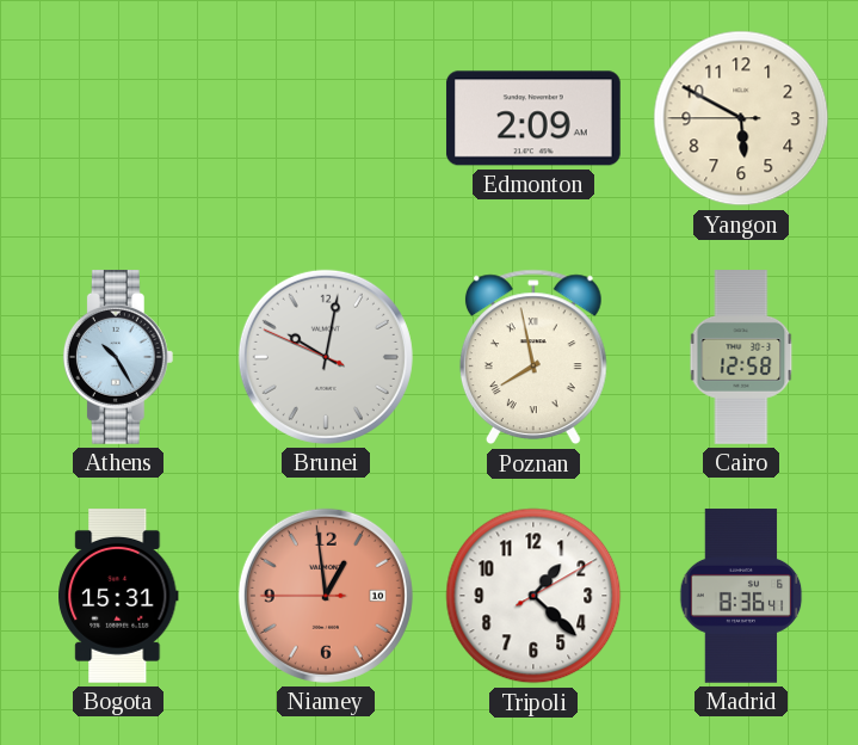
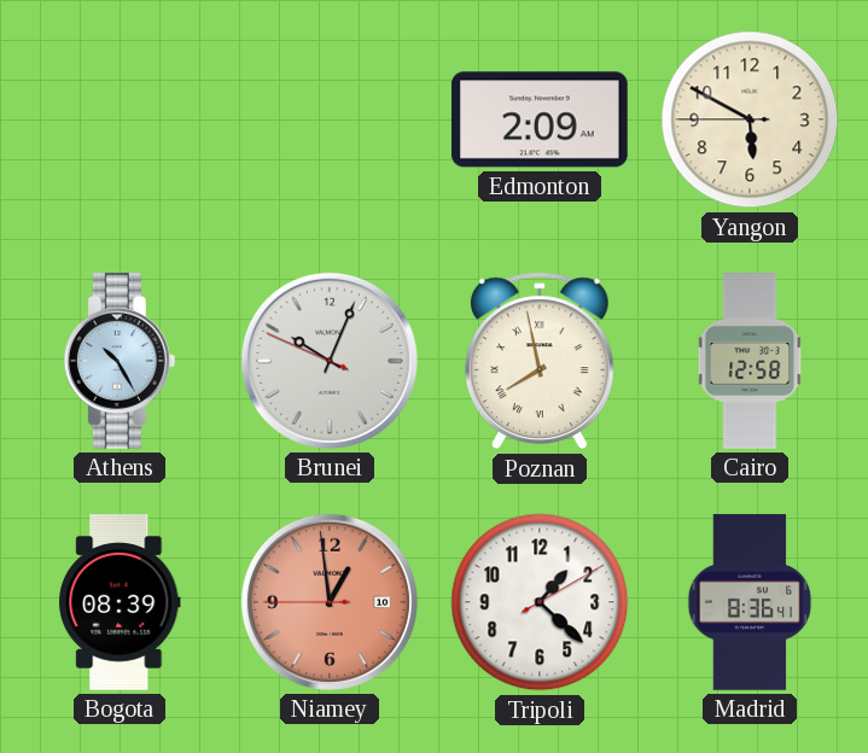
Brunei: 10:01 -> 10:03 (330, 361)
Bogota: 15:31 -> 08:39 (120, 603)
